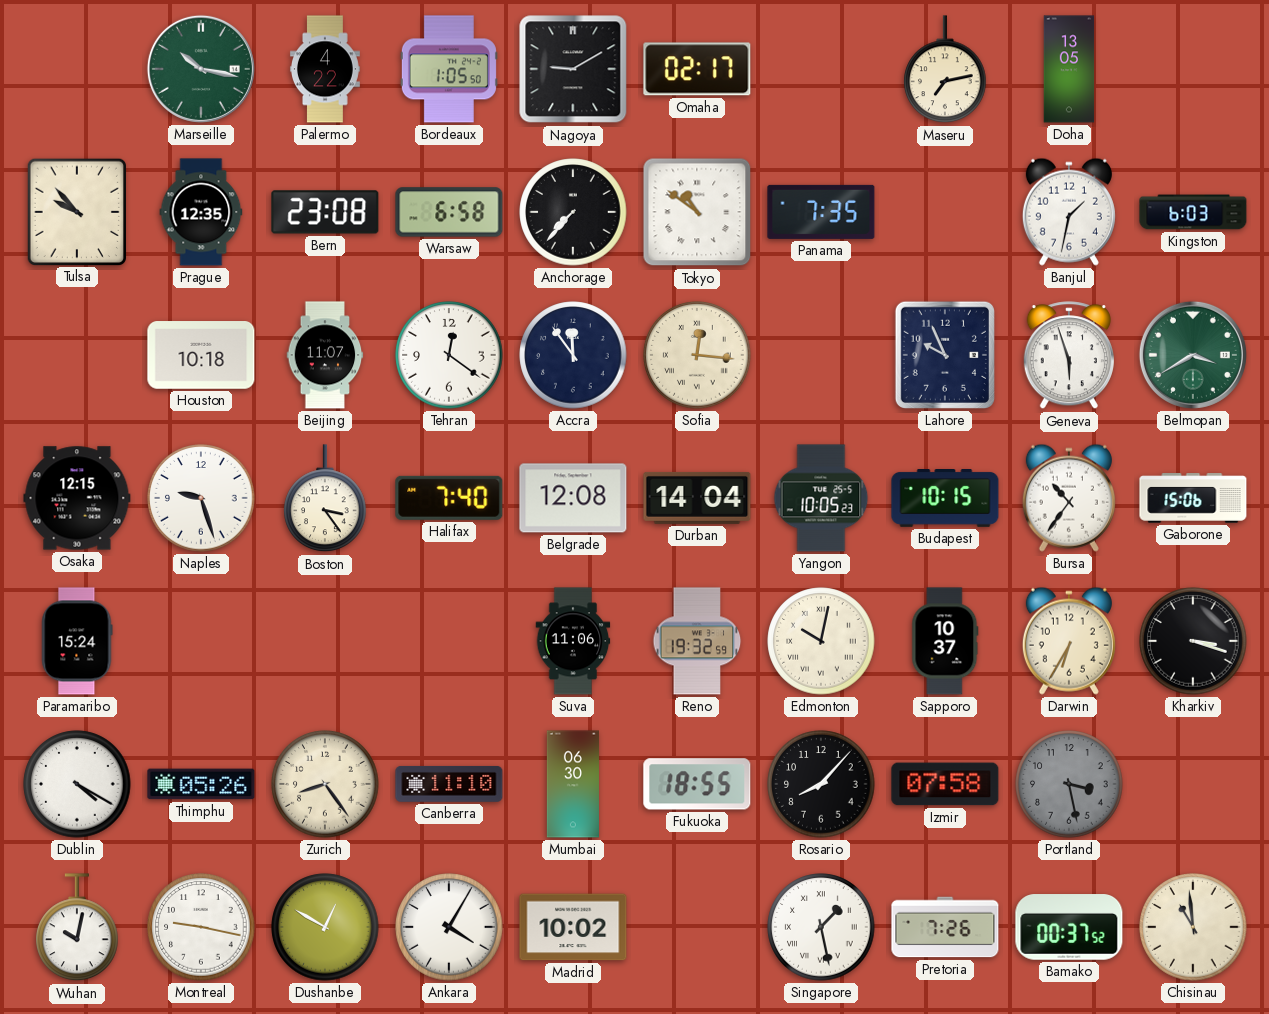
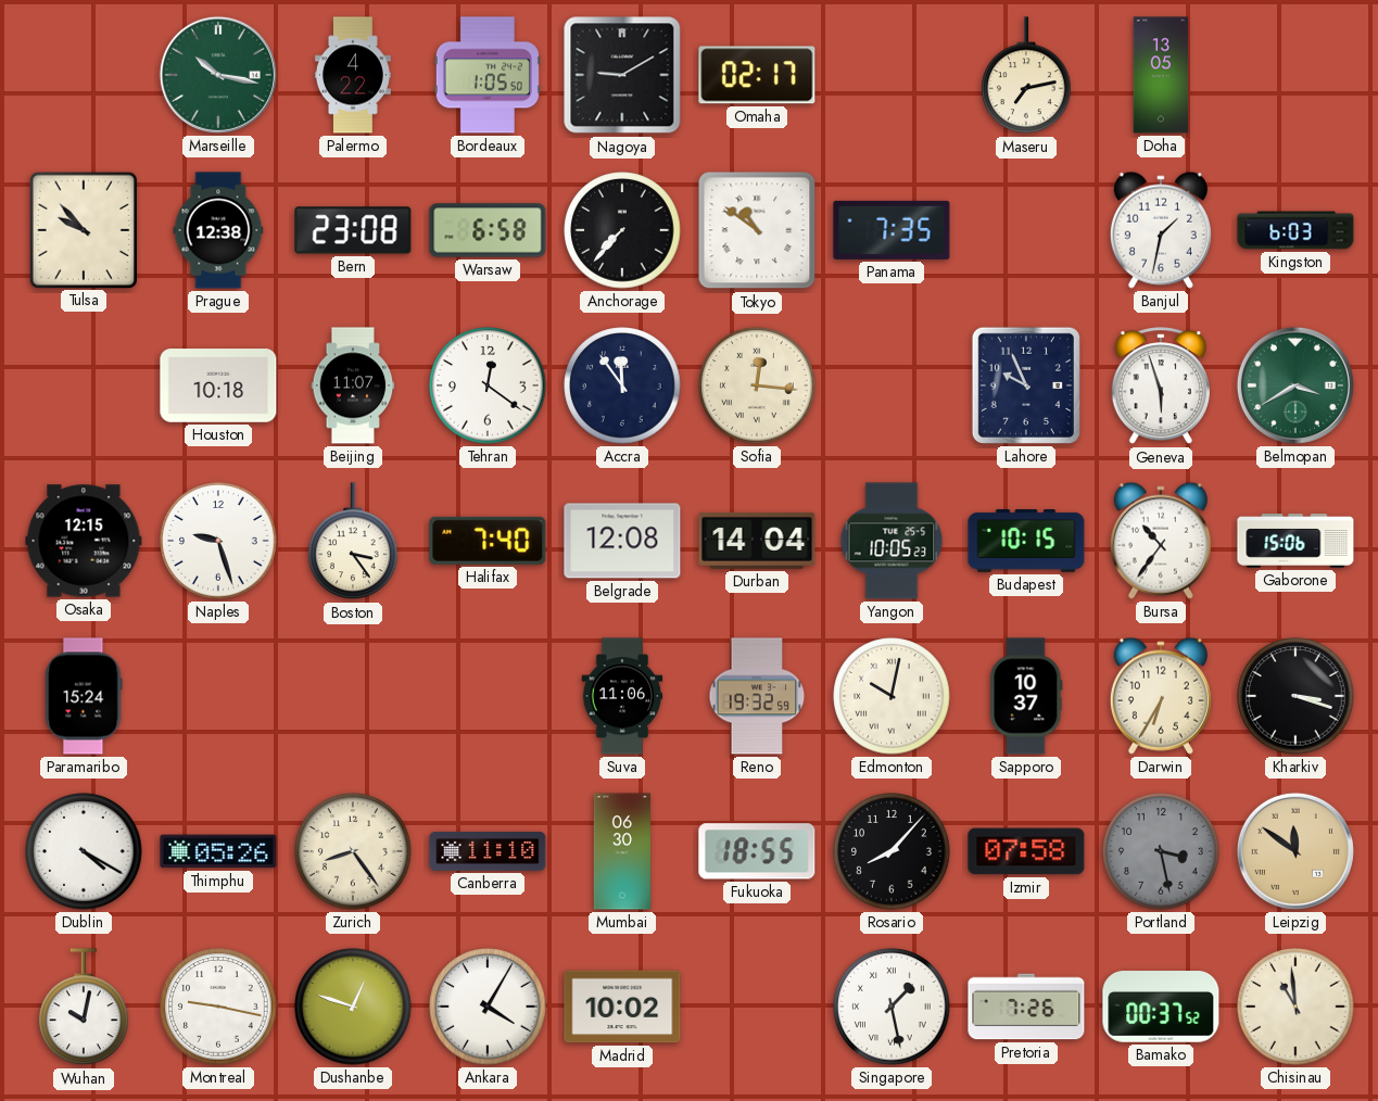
Prague: 12:35 -> 12:38 (218, 230)
Leipzig: none -> 11:51 (1295, 851)
Dushanbe: 12:50 -> 12:48 (353, 1007)
